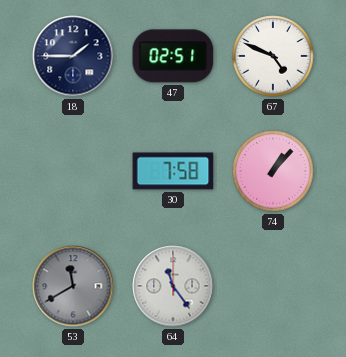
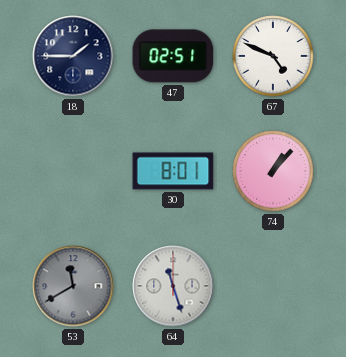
30: 7:58 -> 8:01 (173, 171)
64: 11:24 -> 11:27 (173, 286)
